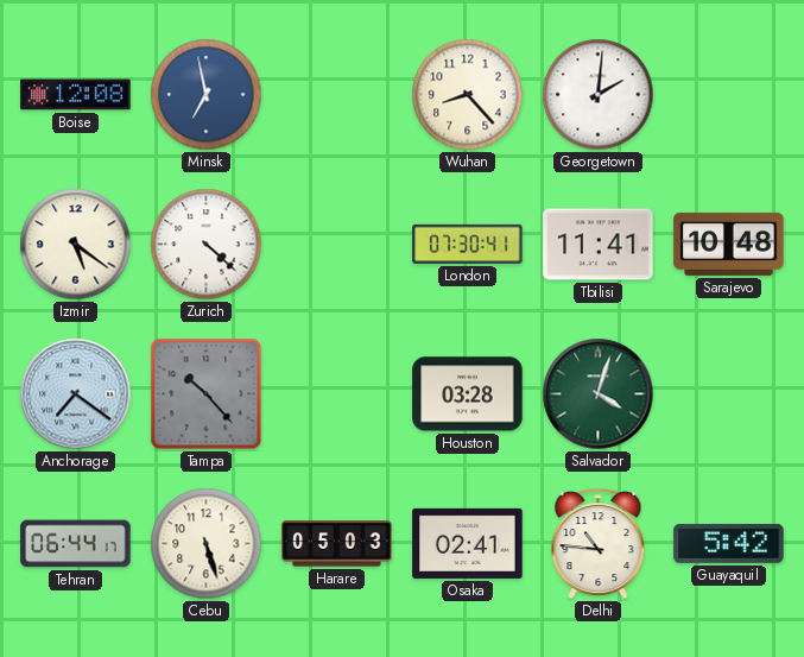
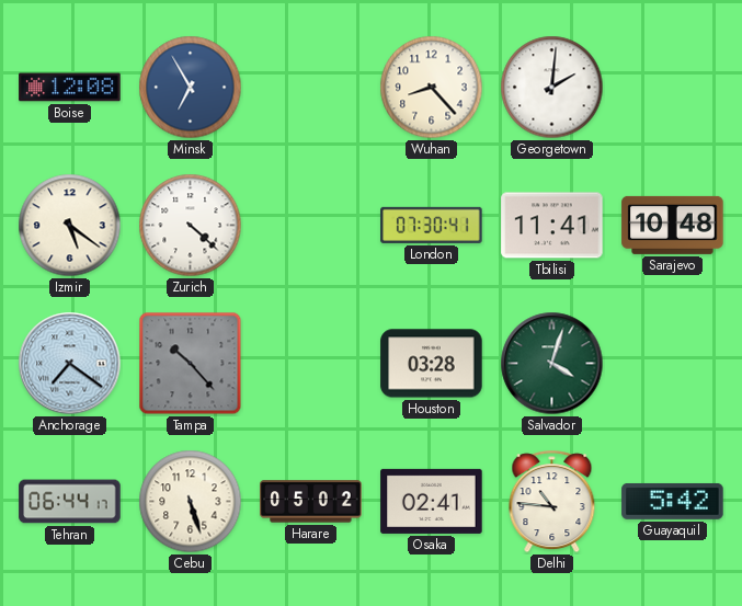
Minsk: 6:58 -> 6:55 (191, 88)
Harare: 05:03 -> 05:02 (311, 502)
